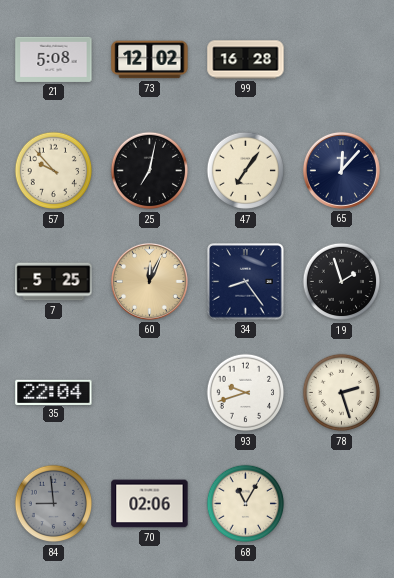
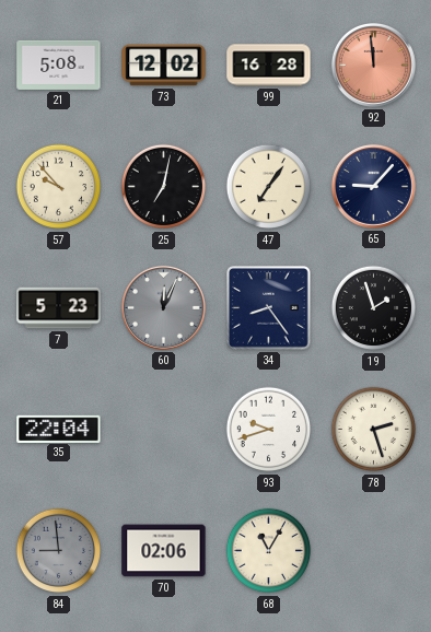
92: none -> 11:59 (373, 65)
65: 12:07 -> 9:07 (373, 186)
7: 5:25 -> 5:23 (59, 308)
60 dial: champagne -> grey (163, 307)
